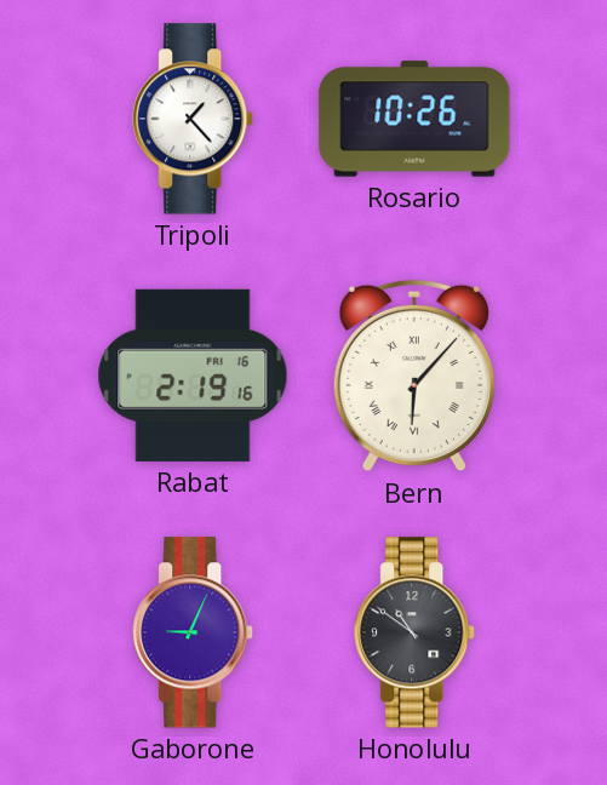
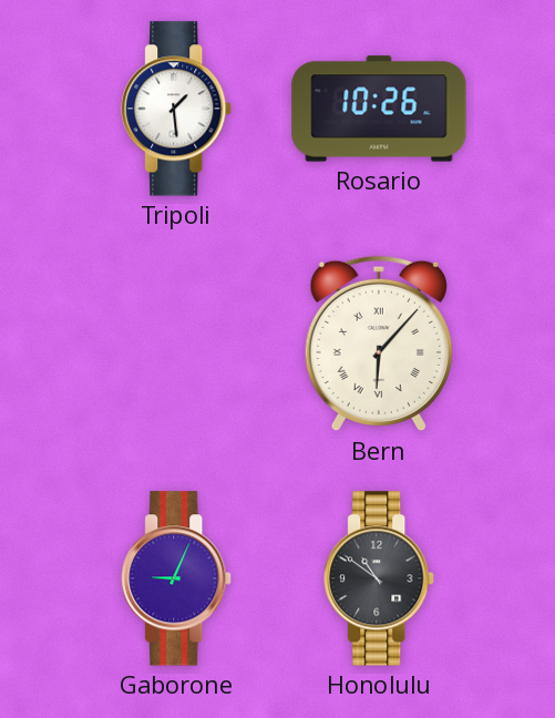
Tripoli: 1:23 -> 1:29 (177, 109)
Rabat: 2:19 -> none (193, 376)
